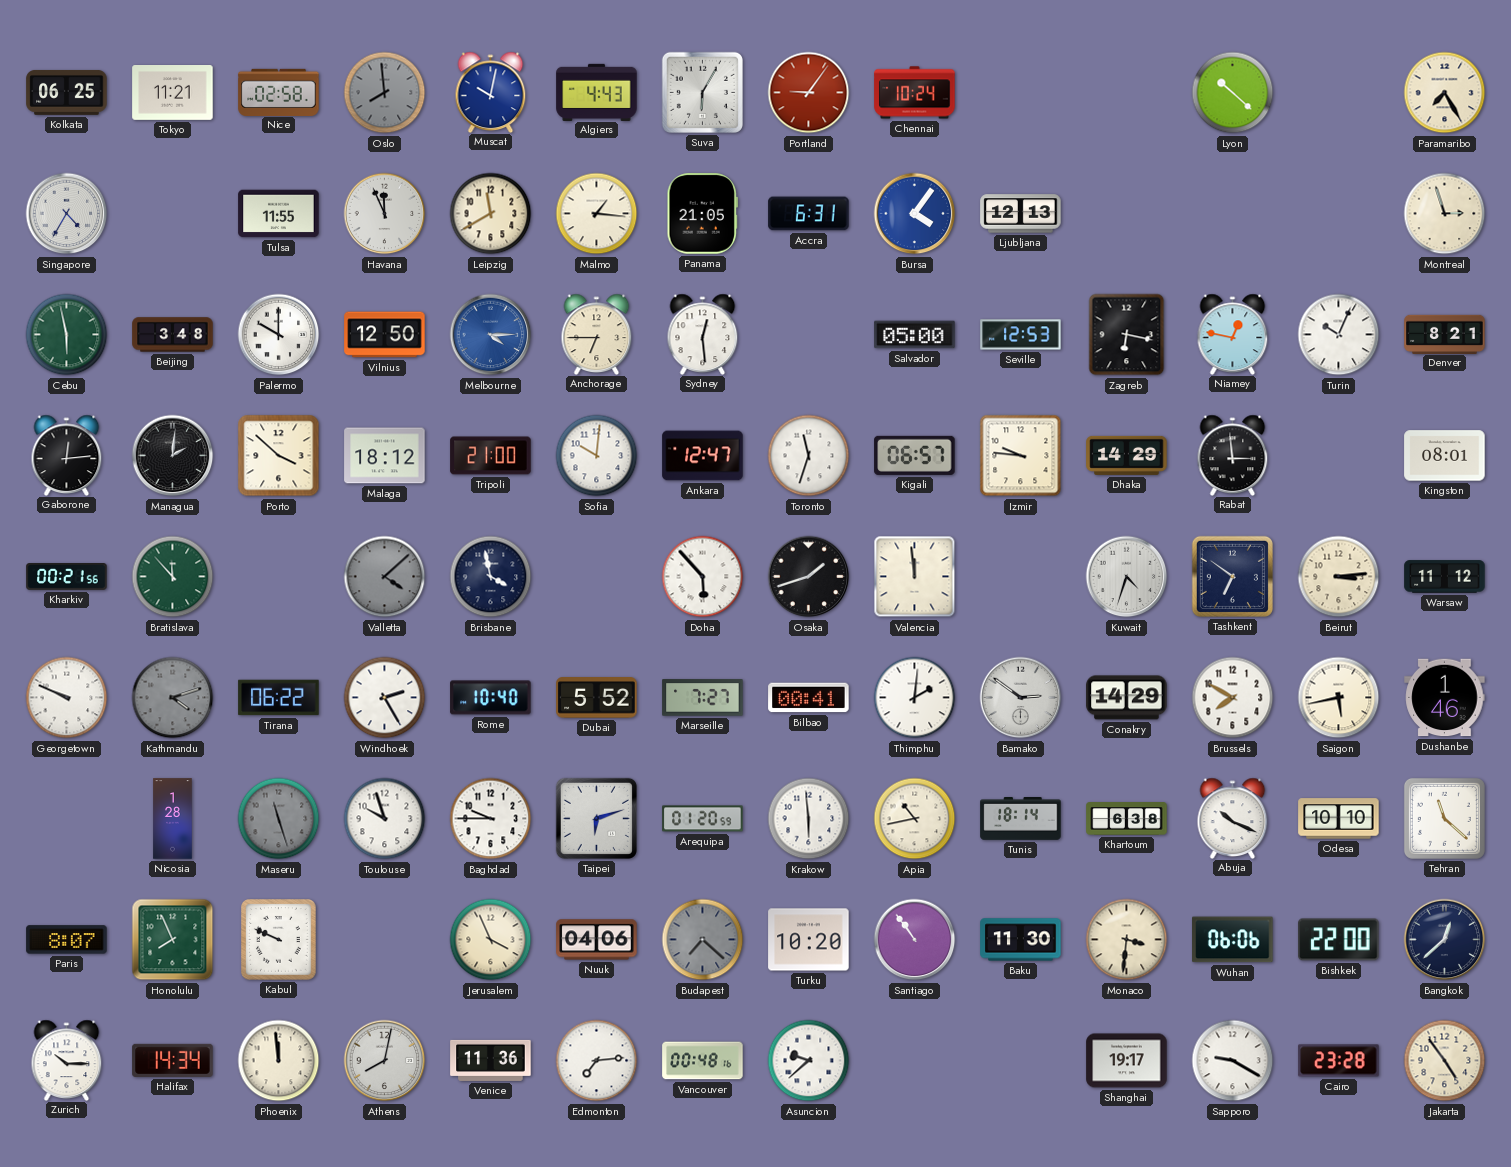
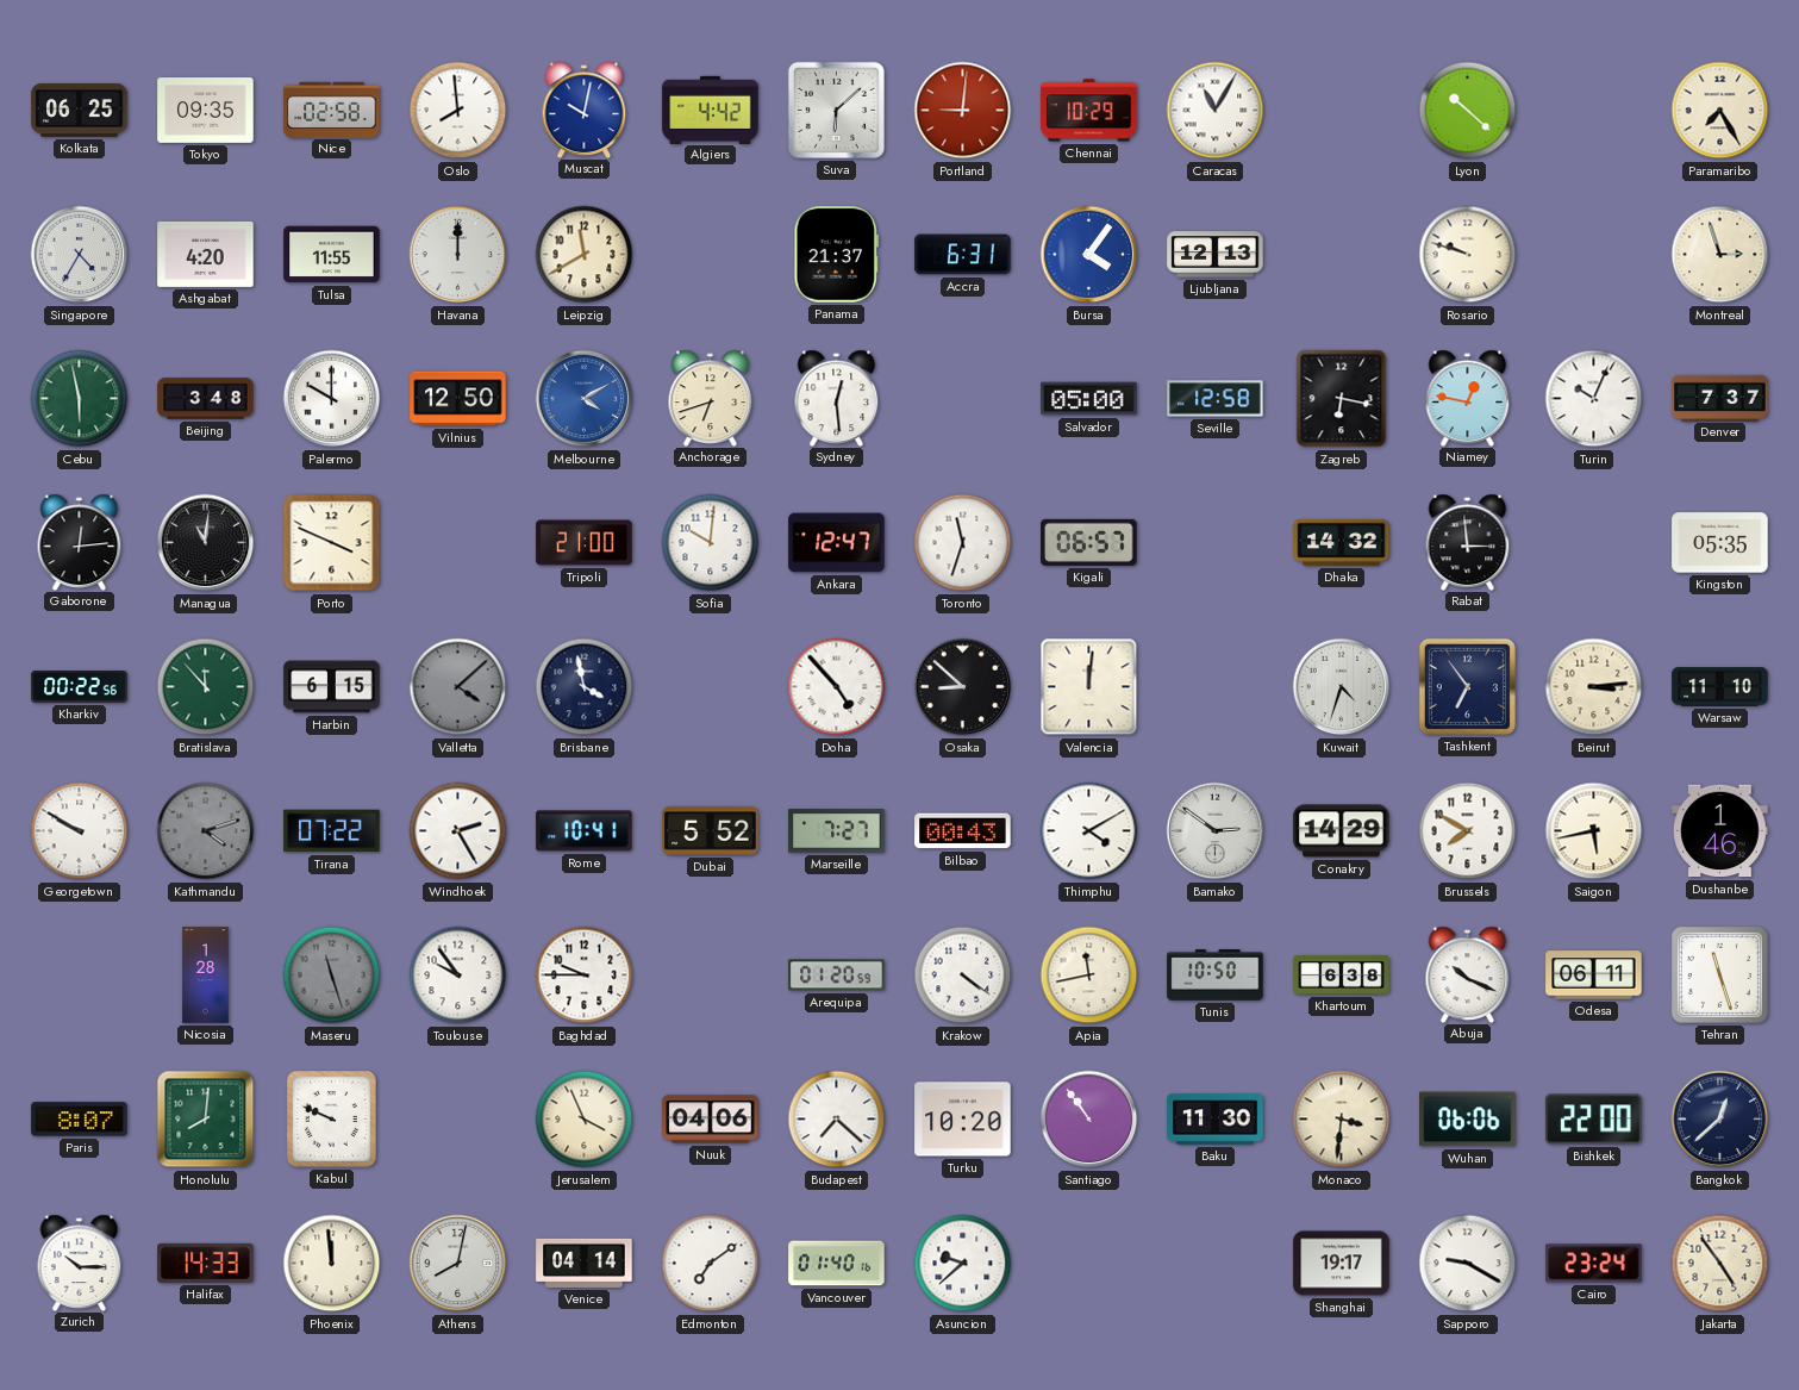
Tokyo: 11:21 -> 09:35 (206, 111)
Oslo dial: grey -> white (458, 111)
Algiers: 4:43 -> 4:42 (711, 110)
Suva: 6:05 -> 6:08 (836, 110)
Portland: 9:06 -> 9:01 (963, 111)
Chennai: 10:24 -> 10:29 (1089, 111)
Caracas: none -> 11:05 (1216, 111)
Ashgabat: none -> 4:20 (206, 254)
Havana: 11:56 -> 12:00 (458, 255)
Malmo: 1:16 -> none (597, 214)
Panama: 21:05 -> 21:37 (836, 255)
Rosario: none -> 9:48 (1468, 255)
Melbourne: 4:15 -> 4:10 (585, 399)
Anchorage: 6:45 -> 6:42 (711, 398)
Seville: 12:53 -> 12:58 (1216, 399)
Denver: 8:21 -> 7:37 (1720, 398)
Managua: 2:01 -> 11:01 (206, 543)
Porto: 3:52 -> 3:49 (332, 543)
Malaga: 18:12 -> none (385, 456)
Izmir: 9:46 -> none (1021, 456)
Dhaka: 14:29 -> 14:32 (1342, 542)
Kingston: 08:01 -> 05:35 (1720, 543)
Kharkiv: 00:21 -> 00:22 (80, 687)
Harbin: none -> 6:15 (332, 687)
Doha: 5:53 -> 4:53 (837, 687)
Osaka: 1:42 -> 8:52 (963, 687)
Valencia: 11:59 -> 12:01 (1089, 687)
Tashkent: 6:51 -> 6:54 (1467, 686)
Warsaw: 11:12 -> 11:10 (1720, 687)
Georgetown: 9:49 -> 9:50 (80, 831)
Tirana: 06:22 -> 07:22 (332, 831)
Rome: 10:40 -> 10:41 (585, 831)
Bilbao: 00:41 -> 00:43 (963, 831)
Thimphu: 2:01 -> 4:10 (1089, 831)
Toulouse: 9:57 -> 9:54 (458, 976)
Taipei: 6:12 -> none (596, 818)
Krakow: 5:59 -> 4:21 (963, 976)
Apia: 10:43 -> 11:43 (1089, 976)
Tunis: 18:14 -> 10:50 (1216, 976)
Odesa: 10:10 -> 06:11 (1594, 976)
Tehran: 11:22 -> 11:27 (1719, 974)
Honolulu: 7:56 -> 8:01 (206, 1120)
Budapest dial: grey -> white (837, 1120)
Halifax: 14:34 -> 14:33 (206, 1263)
Venice: 11:36 -> 04:14 (585, 1263)
Edmonton: 7:14 -> 7:09 (711, 1264)
Vancouver: 00:48 -> 01:40 (837, 1264)
Cairo: 23:28 -> 23:24 (1594, 1264)
